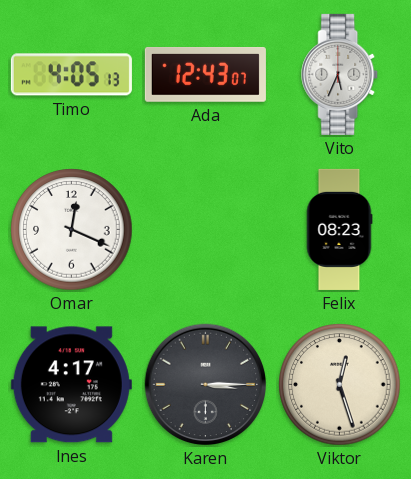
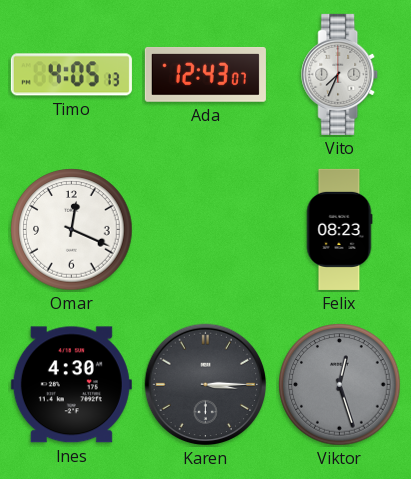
Vito: 5:34 -> 7:34 (340, 74)
Ines: 4:17 -> 4:30 (71, 385)
Viktor dial: cream -> grey (340, 385)
